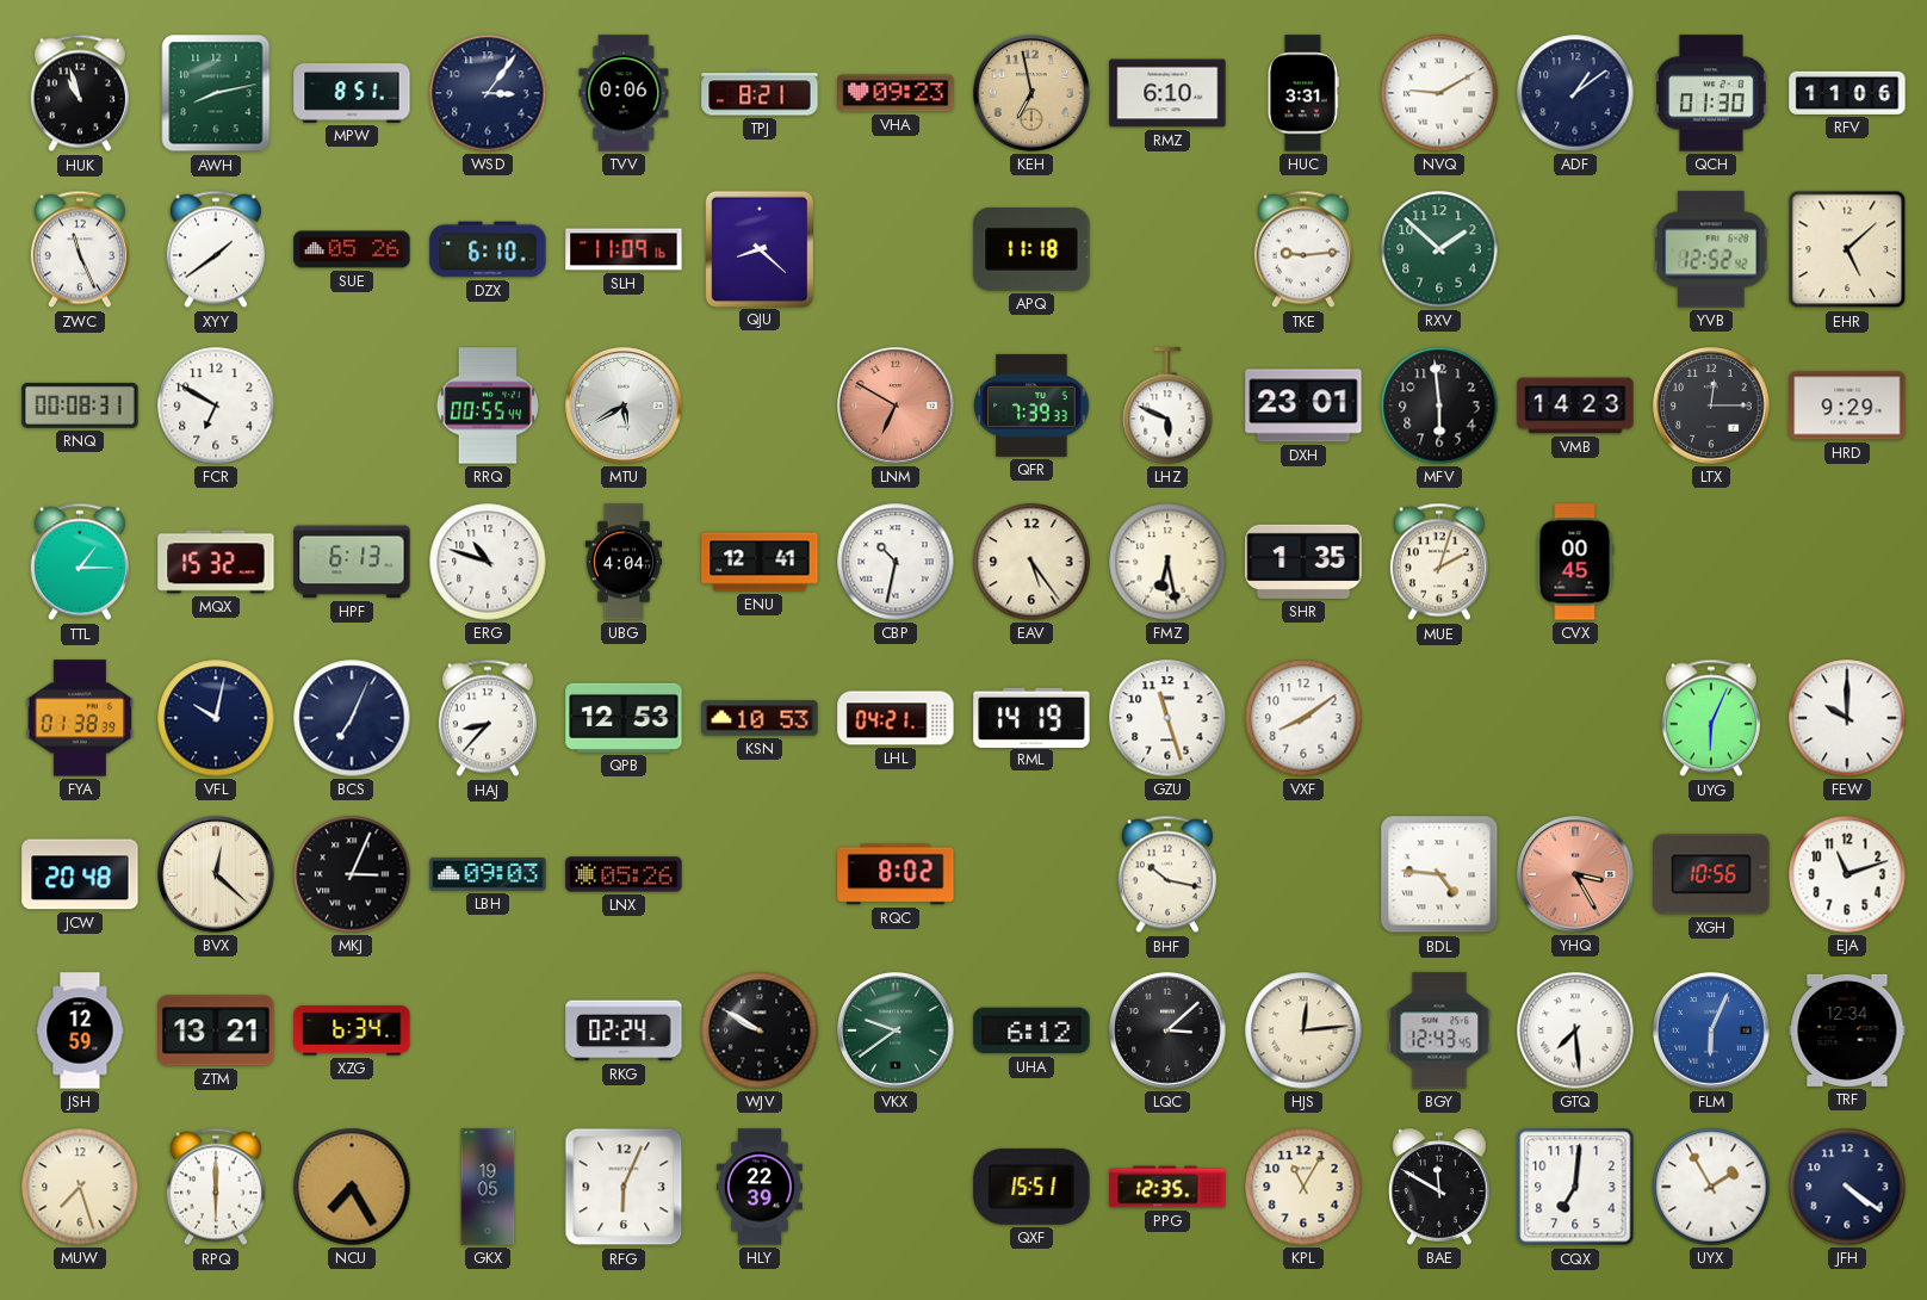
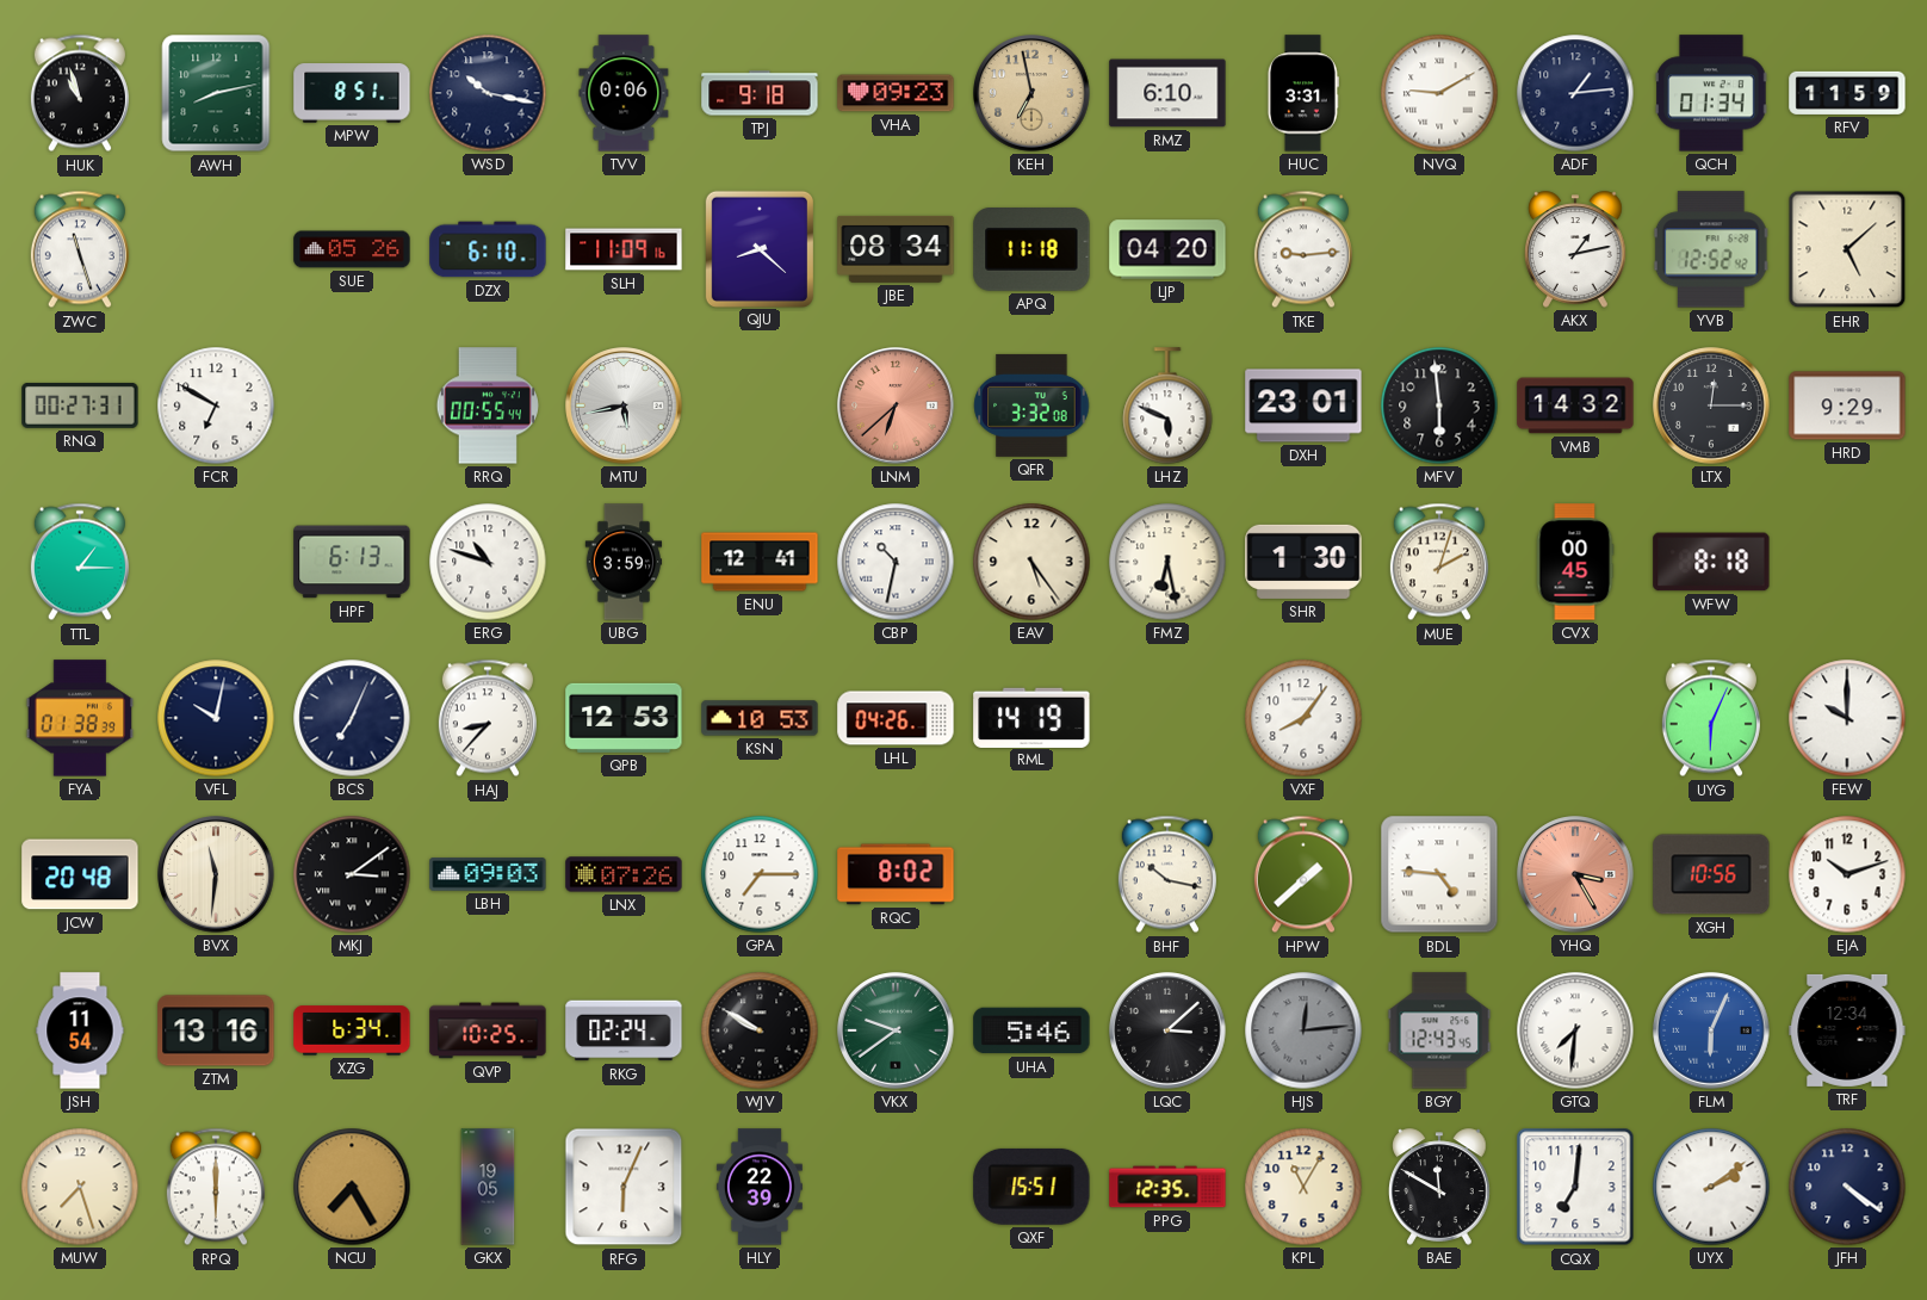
WSD: 3:06 -> 10:17 (488, 93)
TPJ: 8:21 -> 9:18 (760, 93)
ADF: 1:09 -> 1:14 (1575, 93)
QCH: 01:30 -> 01:34 (1711, 93)
RFV: 11:06 -> 11:59 (1847, 93)
ZWC: 11:26 -> 11:27 (80, 249)
XYY: 1:39 -> none (216, 249)
JBE: none -> 08:34 (896, 249)
LJP: none -> 04:20 (1167, 249)
RXV: 1:52 -> none (1439, 249)
AKX: none -> 1:13 (1576, 249)
RNQ: 00:08 -> 00:27 (80, 406)
MTU: 5:40 -> 5:43 (624, 406)
LNM: 6:50 -> 6:38 (896, 406)
QFR: 7:39 -> 3:32 (1031, 406)
VMB: 14:23 -> 14:32 (1575, 406)
MQX: 15:32 -> none (216, 562)
UBG: 4:04 -> 3:59 (624, 562)
SHR: 1:35 -> 1:30 (1303, 562)
WFW: none -> 8:18 (1711, 562)
LHL: 04:21 -> 04:26 (896, 718)
GZU: 11:27 -> none (1167, 718)
VXF: 8:09 -> 8:06 (1303, 718)
BVX: 12:22 -> 11:31 (216, 874)
MKJ: 3:04 -> 3:09 (352, 874)
LNX: 05:26 -> 07:26 (624, 874)
GPA: none -> 7:15 (760, 874)
HPW: none -> 1:38 (1303, 874)
EJA: 11:12 -> 10:12 (1847, 874)
JSH: 12:59 -> 11:54 (80, 1030)
ZTM: 13:21 -> 13:16 (216, 1030)
QVP: none -> 10:25 (488, 1030)
UHA: 6:12 -> 5:46 (1031, 1030)
HJS dial: cream -> grey (1303, 1030)
GTQ: 7:29 -> 7:31 (1575, 1030)
UYX: 1:55 -> 2:09 (1711, 1187)
